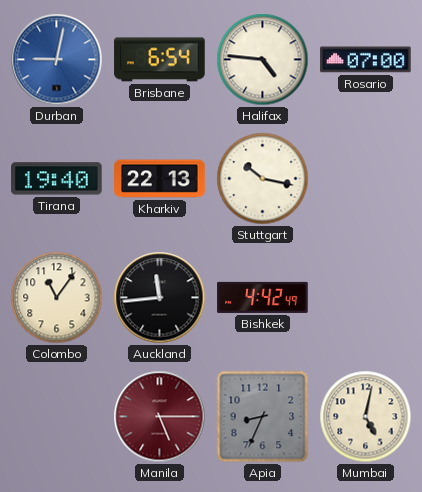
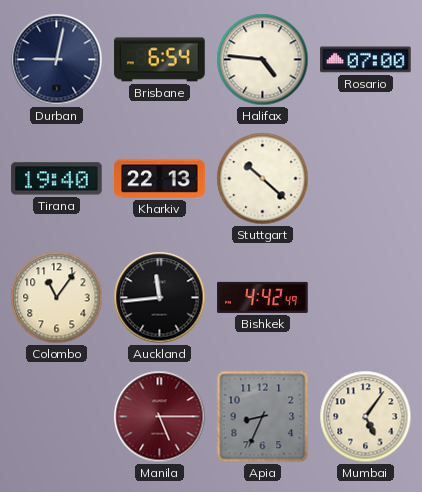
Durban dial: blue -> navy (57, 60)
Stuttgart: 10:17 -> 10:22 (263, 179)
Mumbai: 5:02 -> 5:06 (366, 417)
